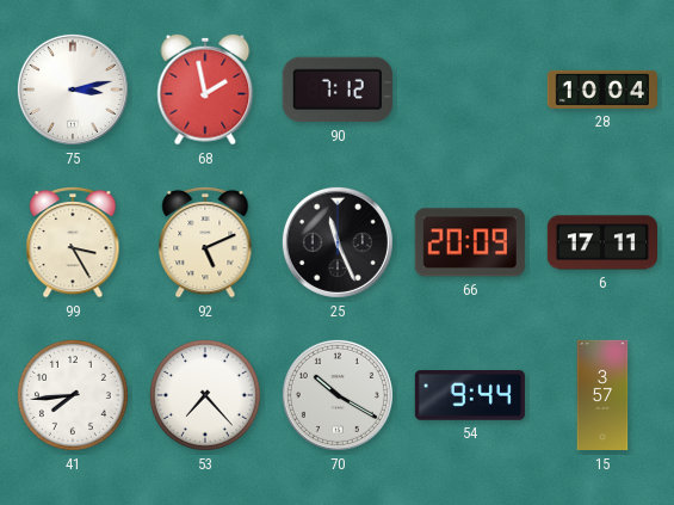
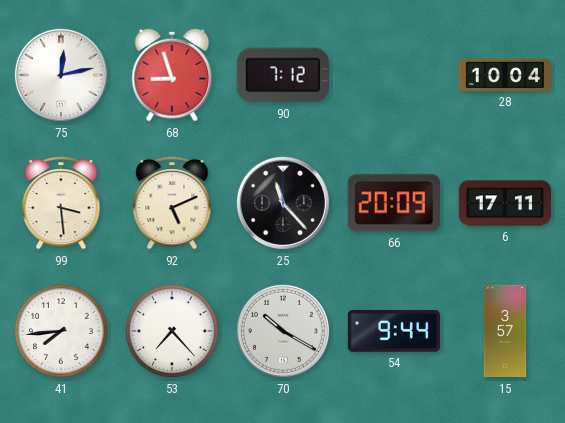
75: 3:13 -> 12:13 (61, 75)
68: 1:58 -> 8:57 (172, 75)
99: 3:25 -> 3:29 (61, 203)
25: 11:26 -> 11:23 (283, 203)
